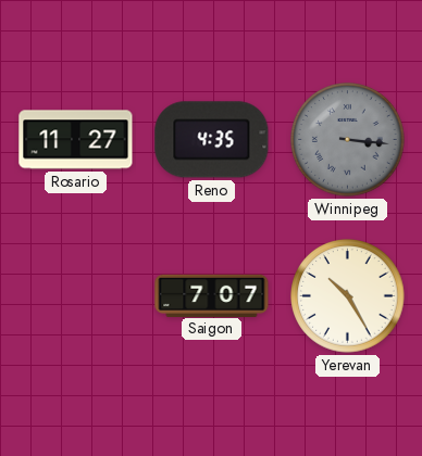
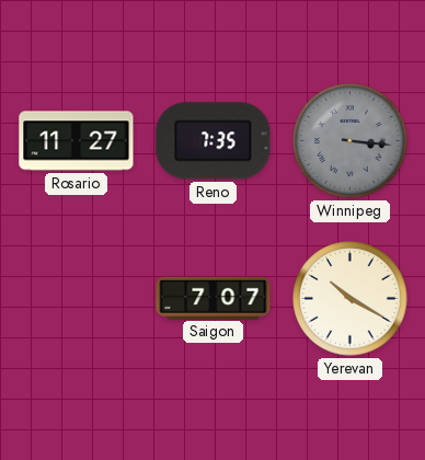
Reno: 4:35 -> 7:35 (214, 141)
Yerevan: 10:25 -> 10:20 (351, 299)
